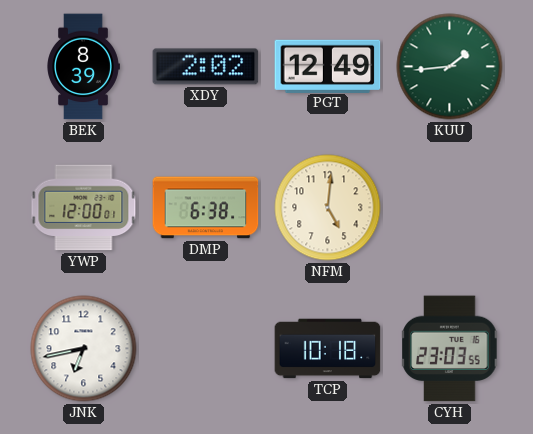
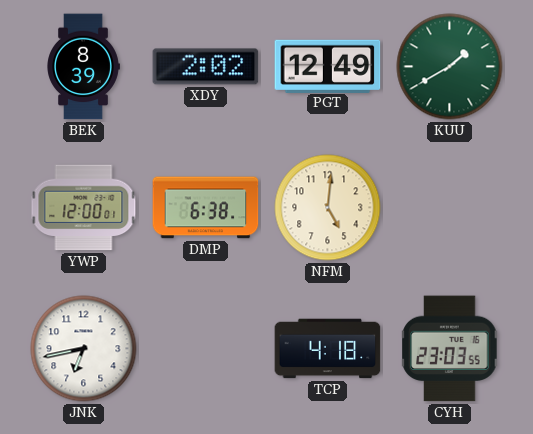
KUU: 1:44 -> 1:40 (450, 67)
TCP: 10:18 -> 4:18 (328, 349)
